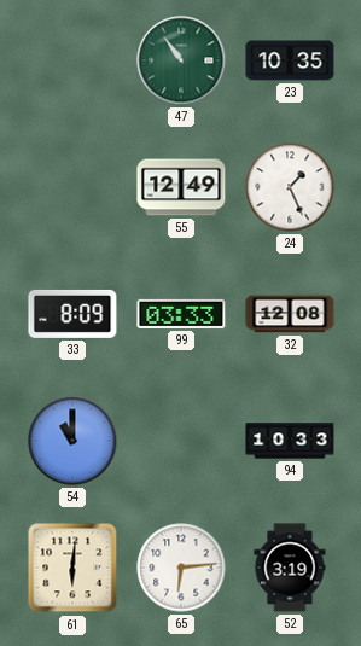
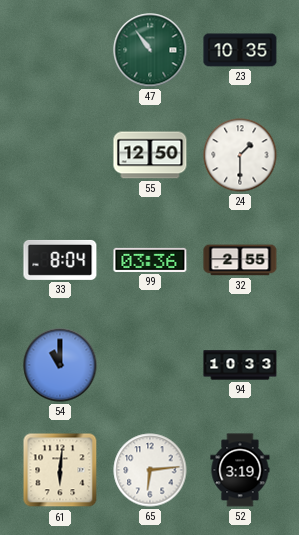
55: 12:49 -> 12:50 (150, 155)
24: 1:26 -> 1:30 (240, 155)
33: 8:09 -> 8:04 (60, 260)
99: 03:33 -> 03:36 (150, 260)
32: 12:08 -> 2:55 (240, 260)
